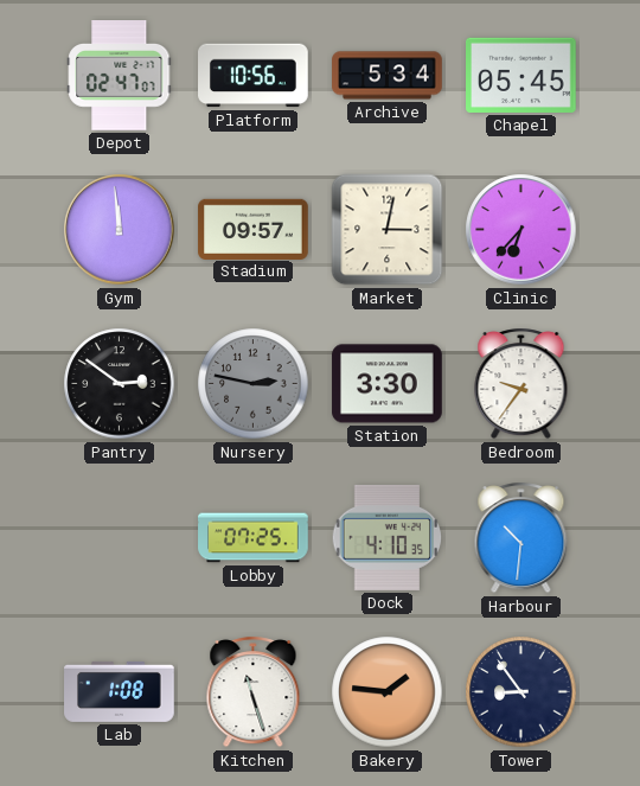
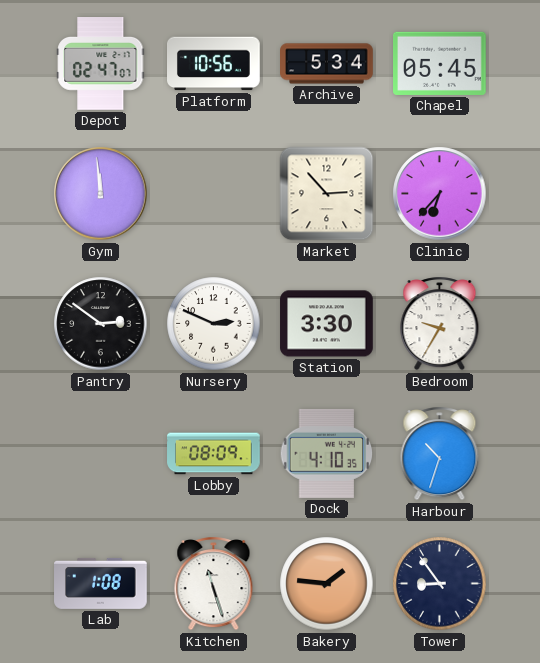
Stadium: 09:57 -> none (254, 229)
Market: 3:02 -> 2:53 (327, 194)
Nursery: 2:47 -> 2:49 (214, 324)
Nursery dial: grey -> white (214, 324)
Bedroom: 9:36 -> 9:35 (440, 324)
Lobby: 07:25 -> 08:09 (214, 454)
Harbour: 10:31 -> 10:33 (440, 454)
